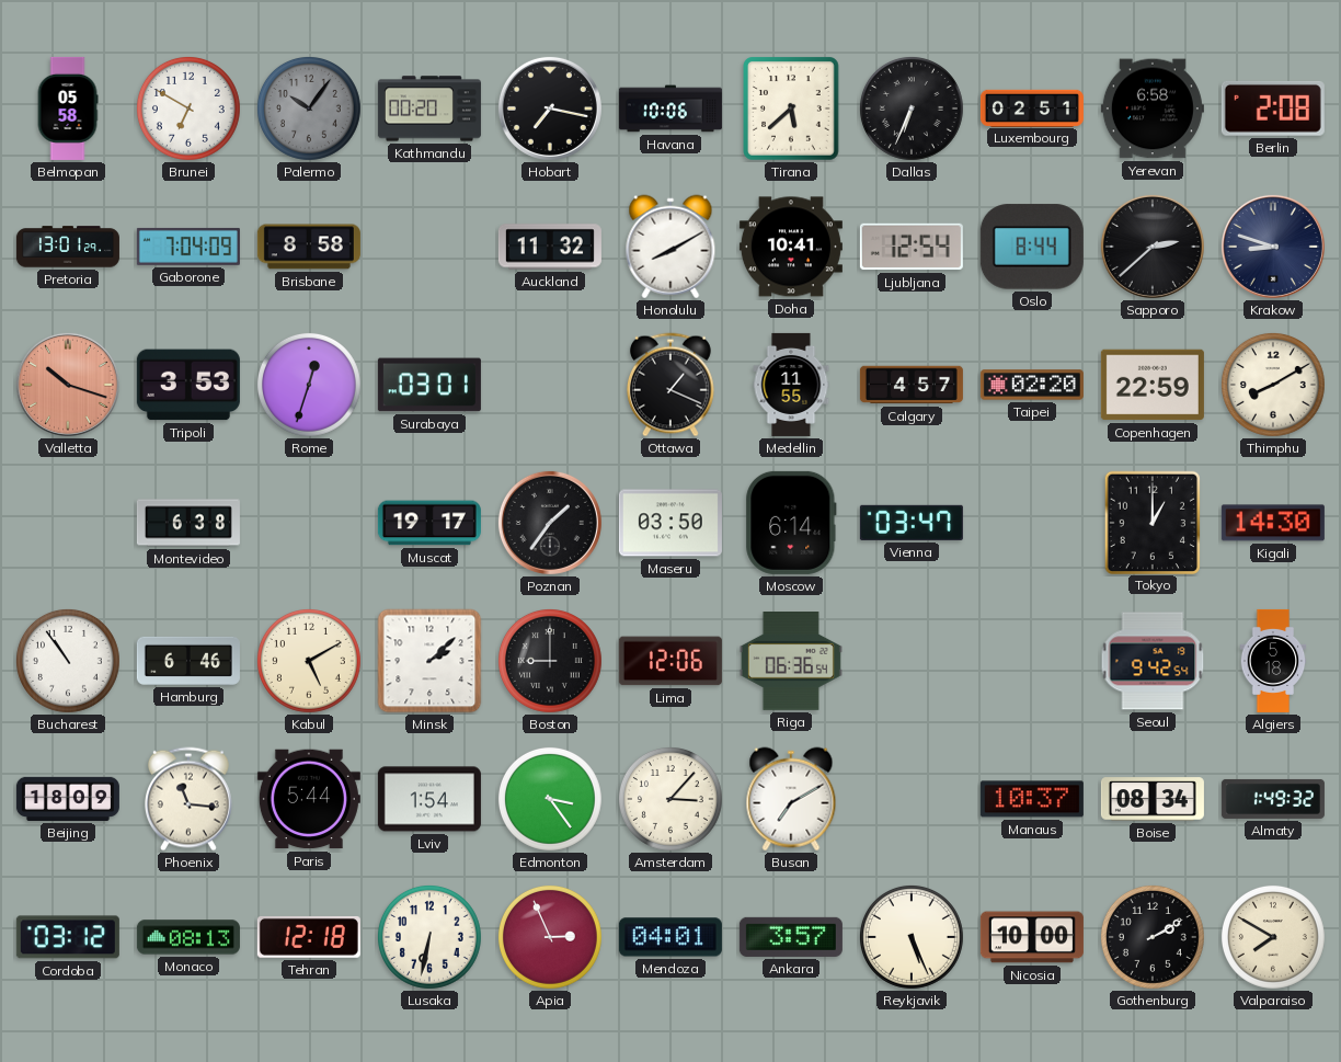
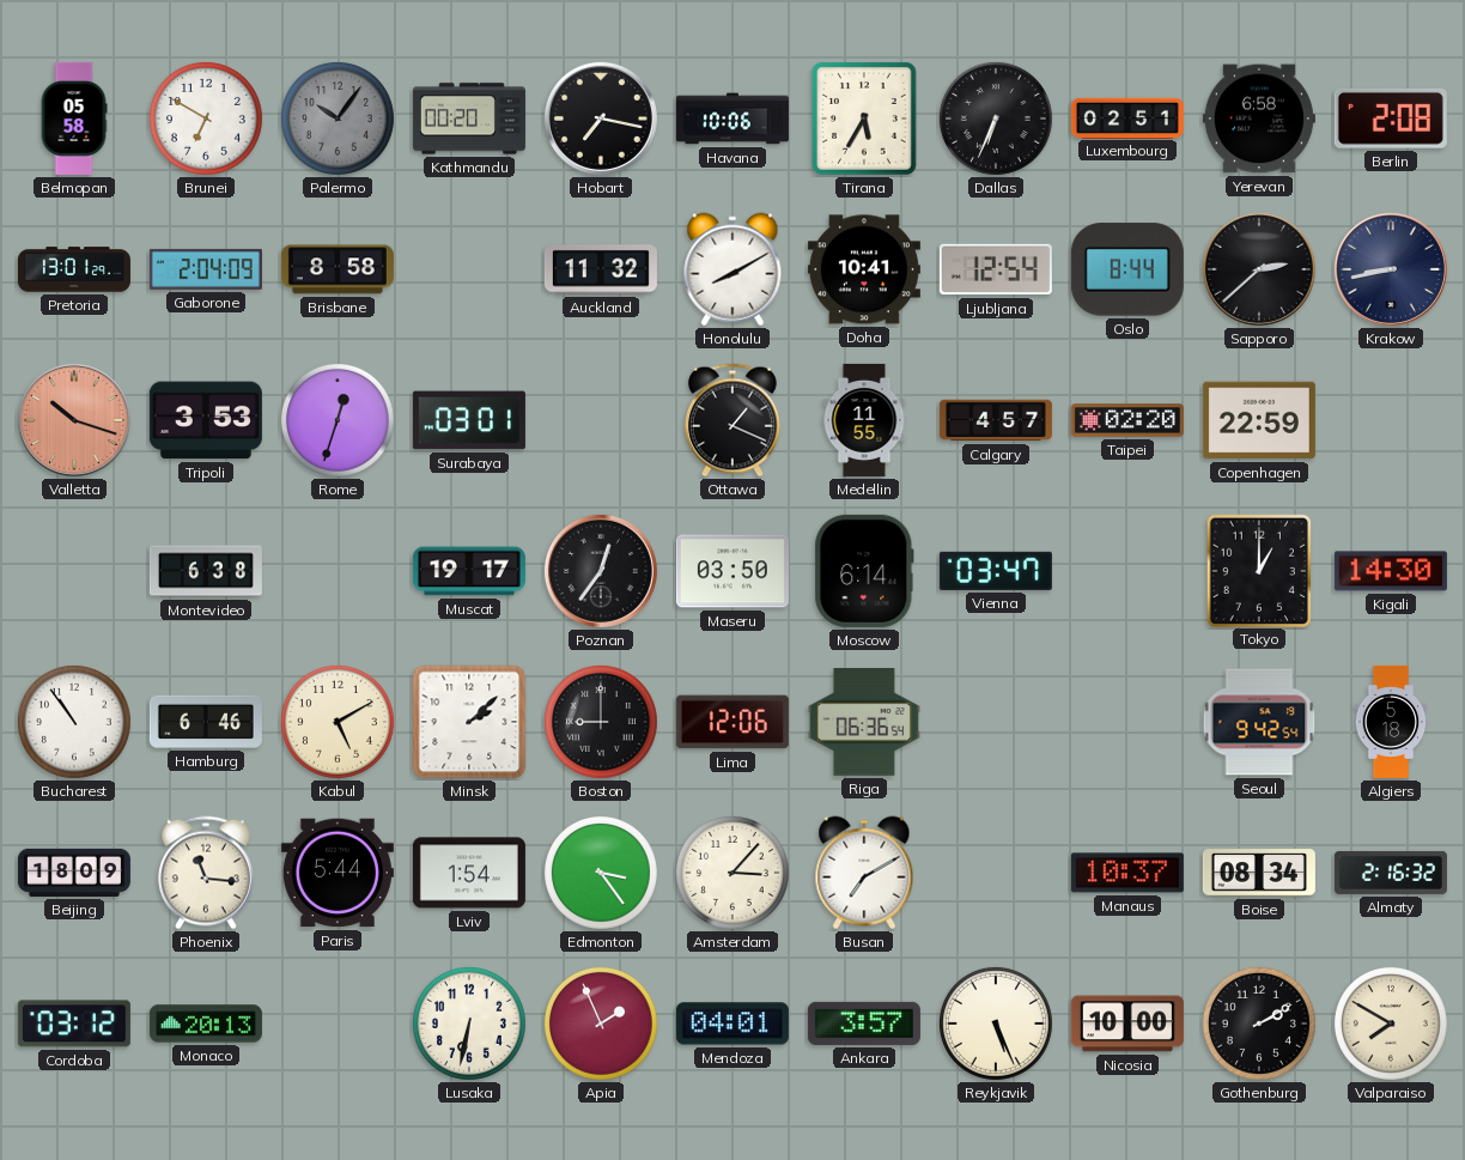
Tirana: 5:38 -> 5:35 (865, 120)
Gaborone: 7:04 -> 2:04 (206, 269)
Krakow: 8:48 -> 8:43 (1391, 269)
Thimphu: 8:10 -> none (1273, 385)
Poznan: 1:36 -> 12:36 (601, 571)
Almaty: 1:49 -> 2:16 (1391, 873)
Monaco: 08:13 -> 20:13 (206, 1024)
Tehran: 12:18 -> none (309, 937)
Apia: 2:56 -> 1:56 (601, 1024)
